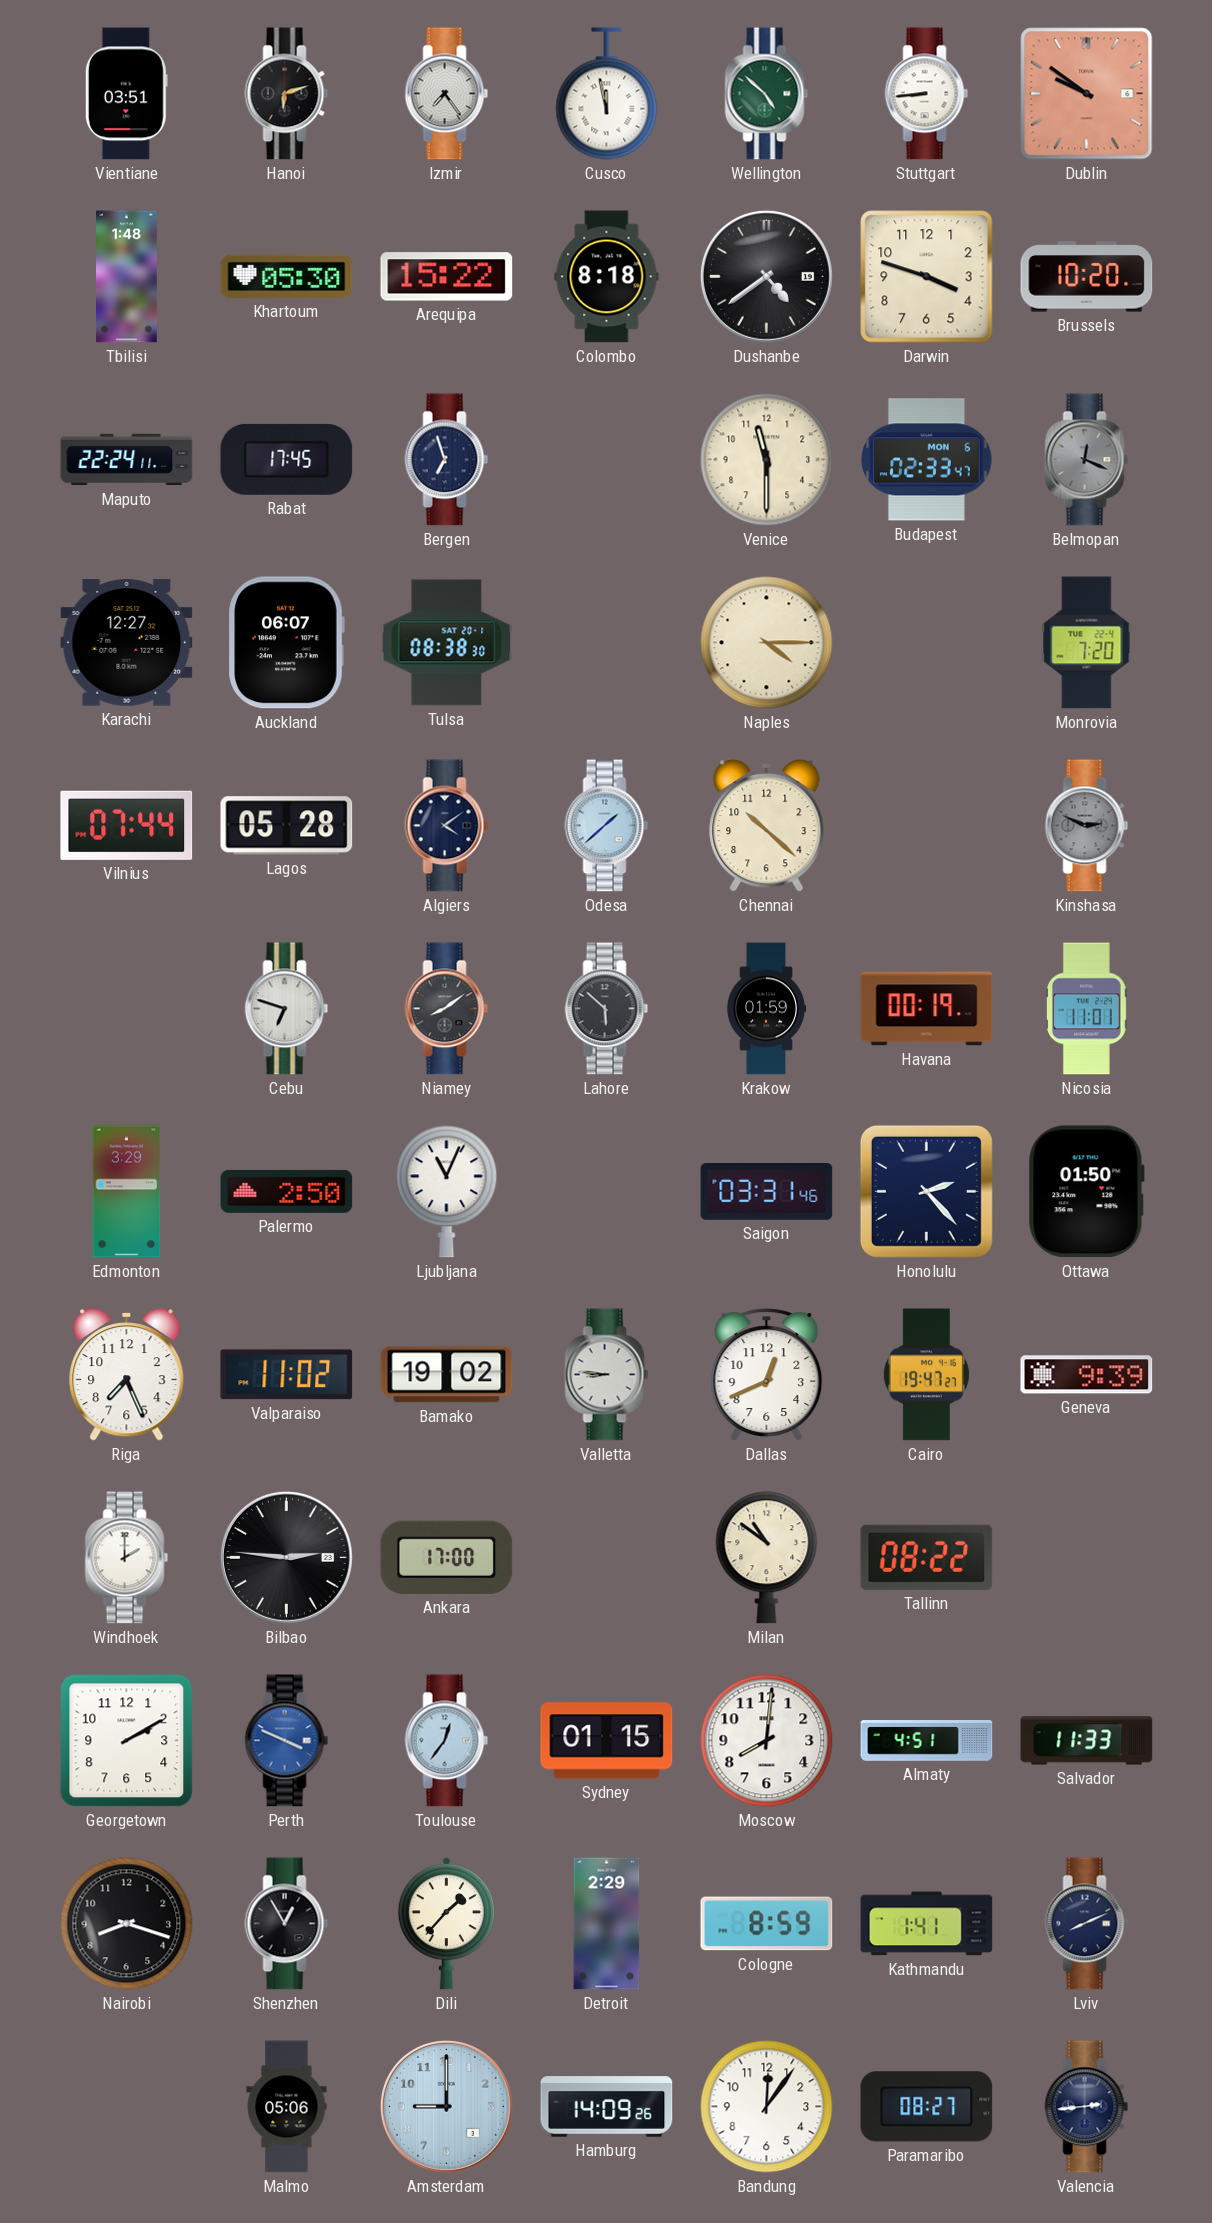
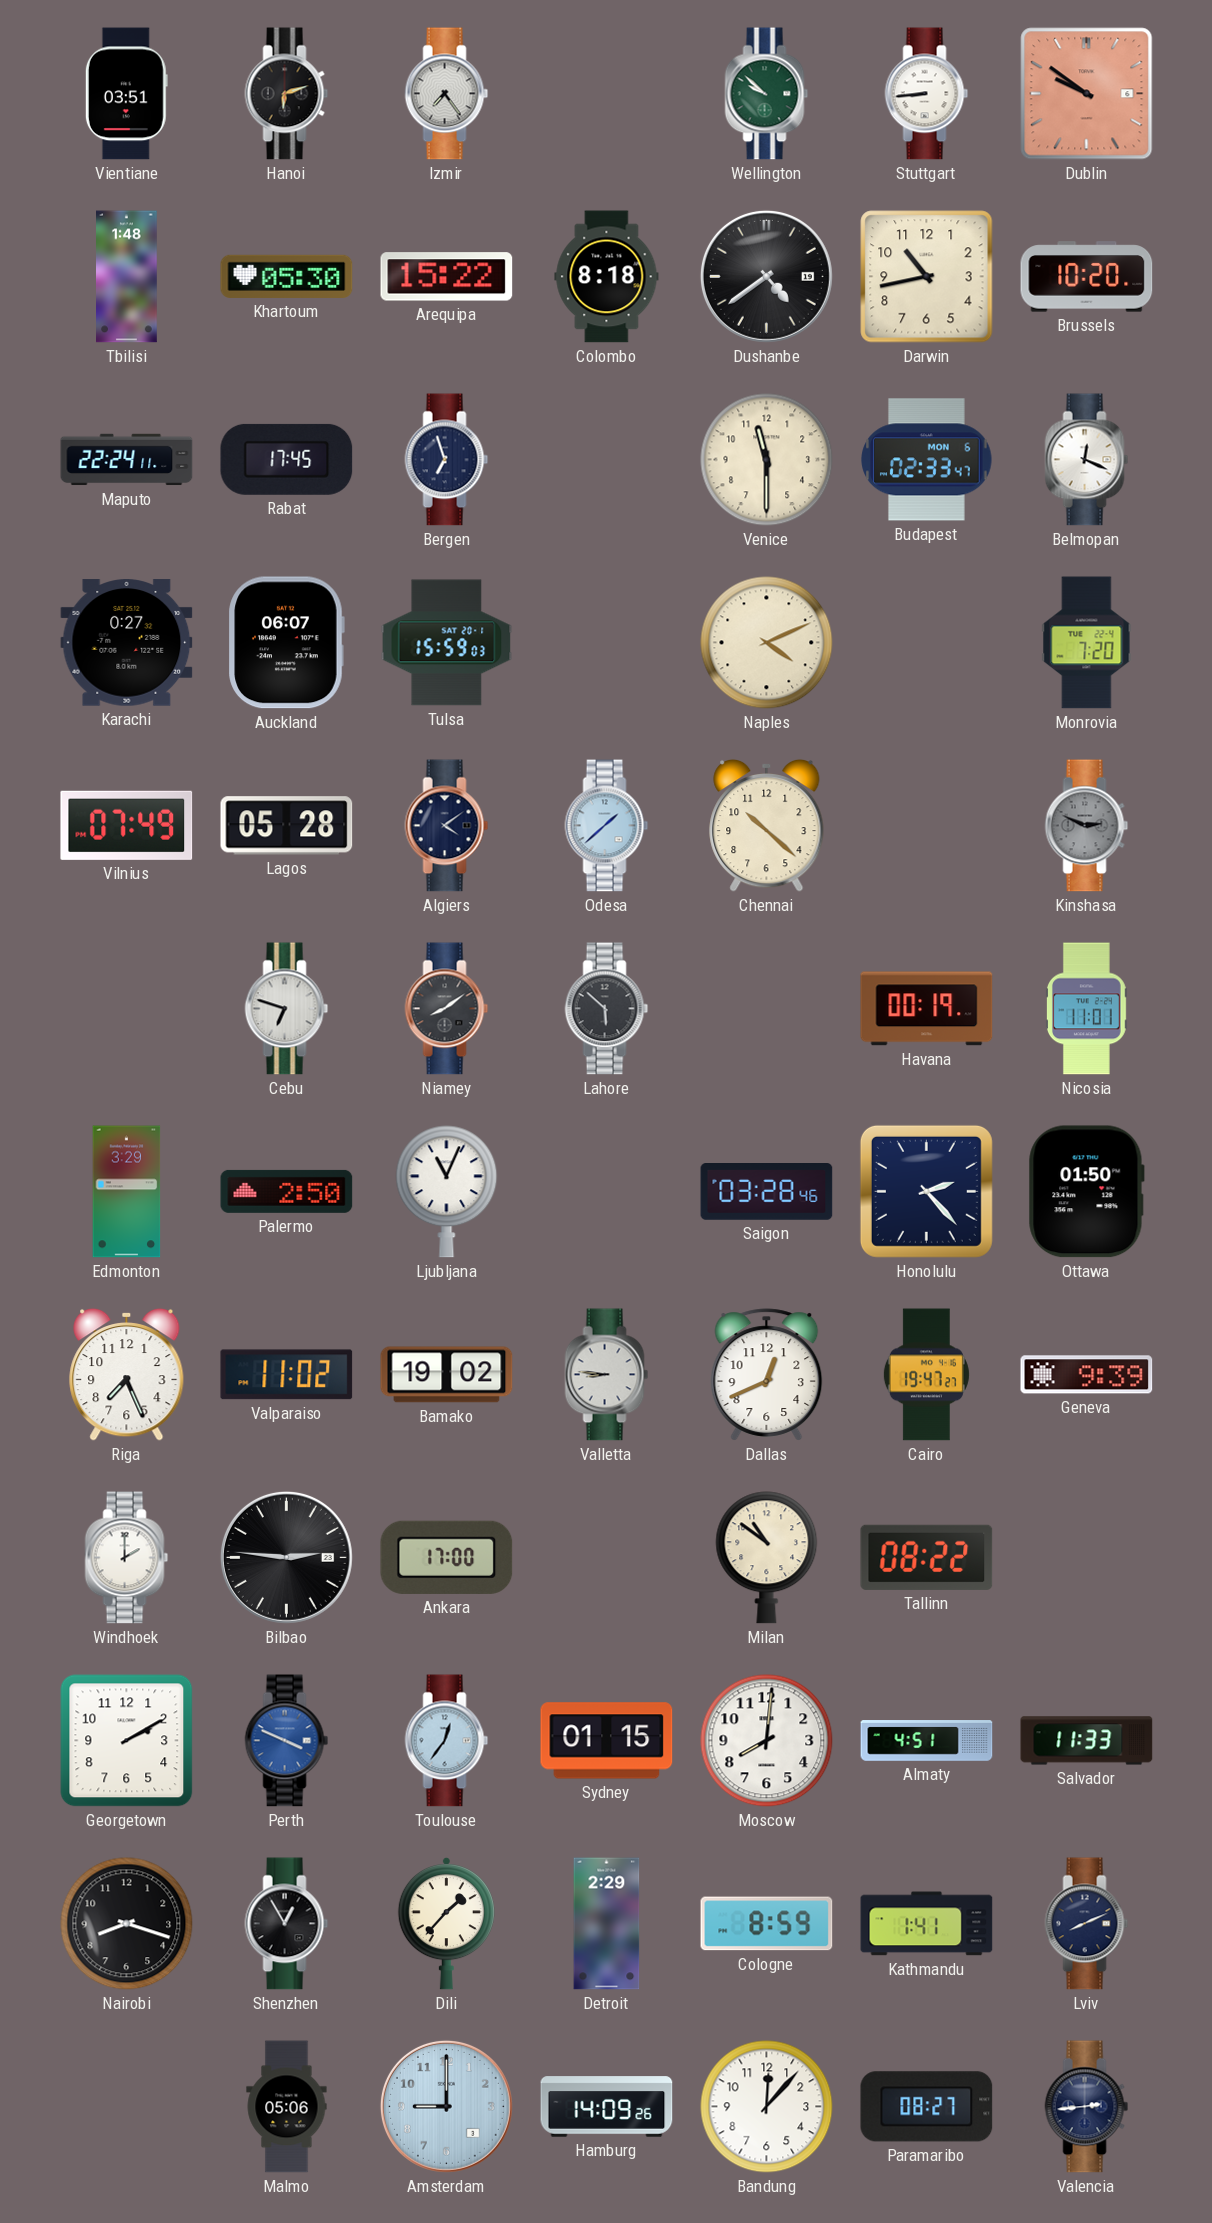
Cusco: 11:58 -> none (607, 94)
Wellington: 4:52 -> 9:52 (767, 94)
Darwin: 3:48 -> 10:43 (927, 277)
Belmopan dial: grey -> white (1087, 460)
Karachi: 12:27 -> 0:27 (127, 643)
Tulsa: 08:38 -> 15:59 (447, 643)
Naples: 4:15 -> 4:11 (767, 643)
Vilnius: 07:44 -> 07:49 (127, 825)
Krakow: 01:59 -> none (766, 1009)
Saigon: 03:31 -> 03:28 (767, 1192)
Bandung: 12:06 -> 12:07 (767, 2107)
